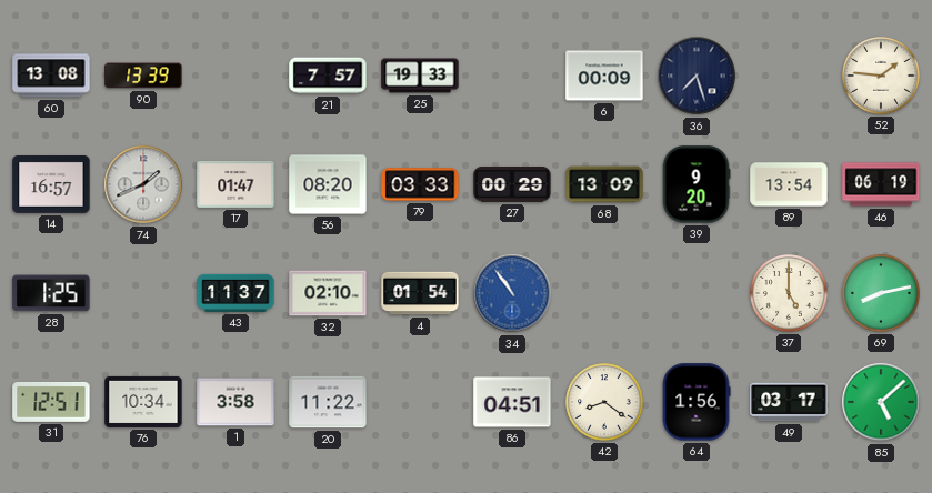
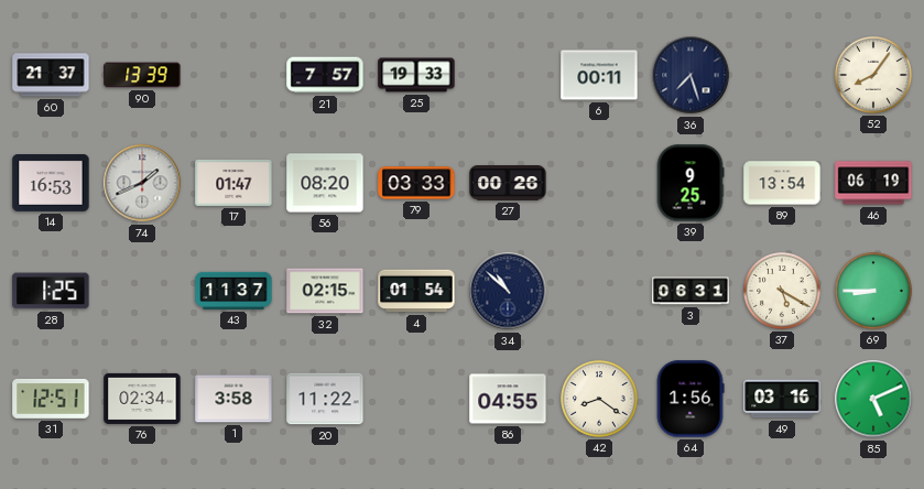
60: 13:08 -> 21:37 (51, 75)
6: 00:09 -> 00:11 (599, 75)
52: 1:46 -> 8:06 (873, 75)
14: 16:57 -> 16:53 (51, 184)
27: 00:29 -> 00:26 (508, 183)
68: 13:09 -> none (604, 184)
39: 9:20 -> 9:25 (691, 183)
32: 02:10 -> 02:15 (325, 291)
34: 10:54 -> 10:52 (508, 291)
34 dial: blue -> navy (508, 291)
3: none -> 06:31 (691, 291)
37: 5:00 -> 5:20 (782, 291)
69: 8:13 -> 8:45 (873, 291)
76: 10:34 -> 02:34 (142, 399)
86: 04:51 -> 04:55 (508, 399)
49: 03:17 -> 03:16 (782, 399)
85: 5:08 -> 5:11 (873, 399)
